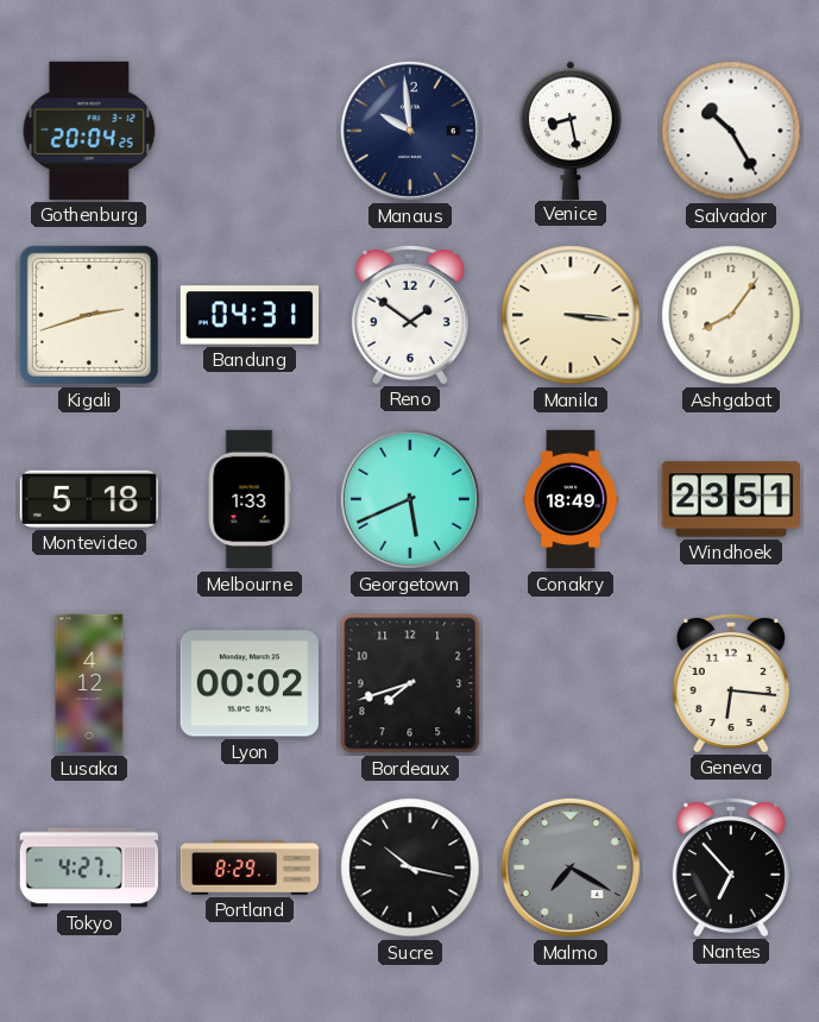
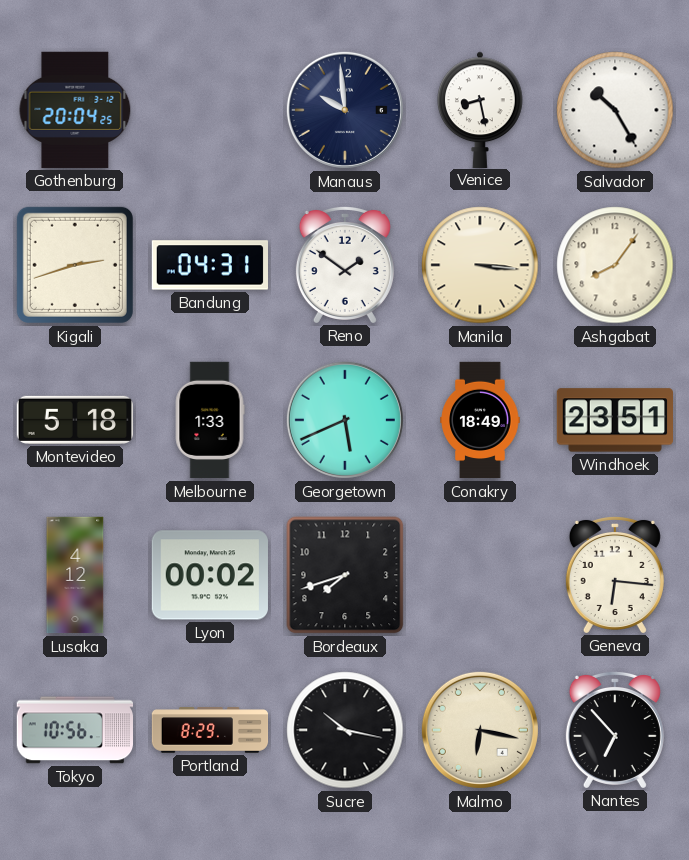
Tokyo: 4:27 -> 10:56 (74, 730)
Malmo: 7:20 -> 6:17 (480, 730)
Malmo dial: grey -> cream (480, 730)
